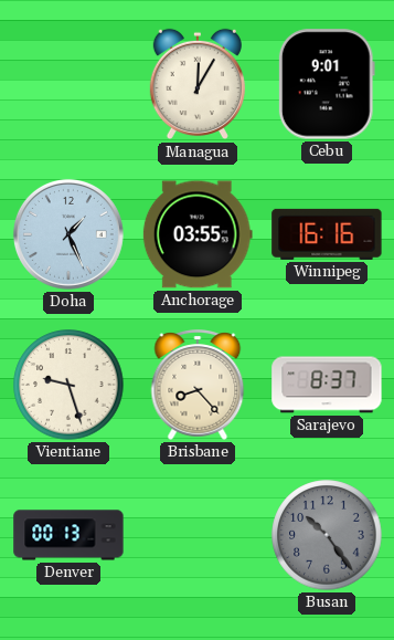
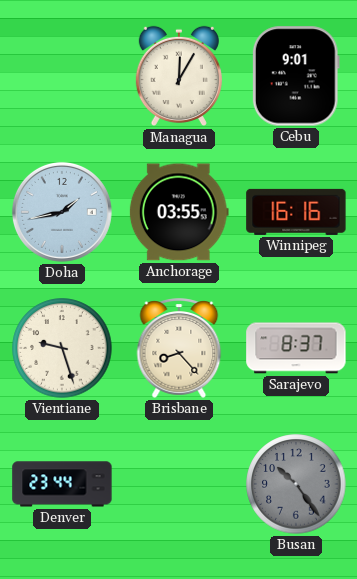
Doha: 1:26 -> 1:43 (62, 212)
Denver: 00:13 -> 23:44 (62, 484)
